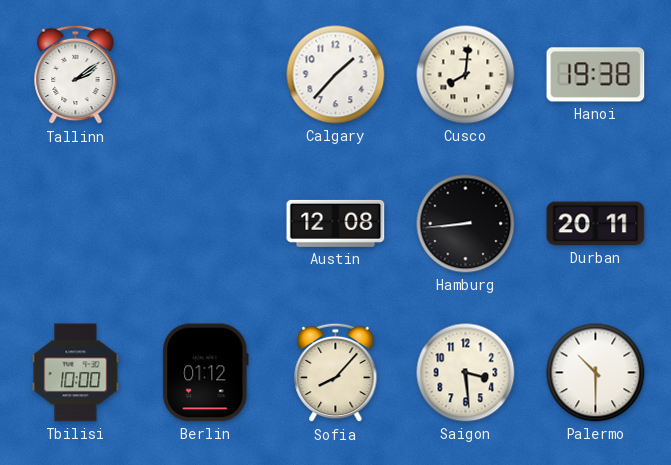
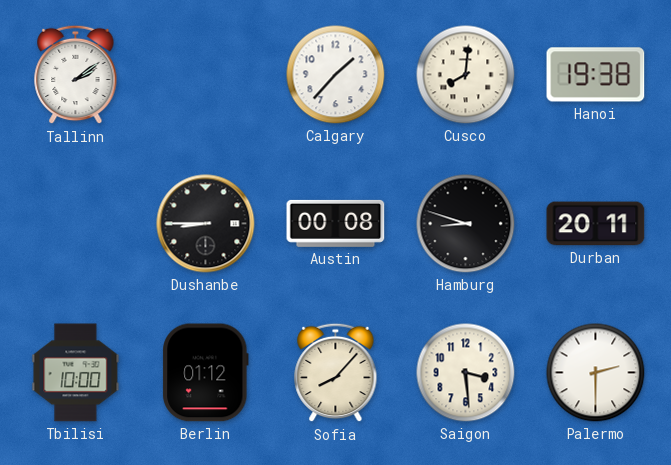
Dushanbe: none -> 8:45 (206, 224)
Austin: 12:08 -> 00:08 (336, 223)
Hamburg: 8:44 -> 8:48 (466, 224)
Palermo: 10:30 -> 2:30 (596, 373)
